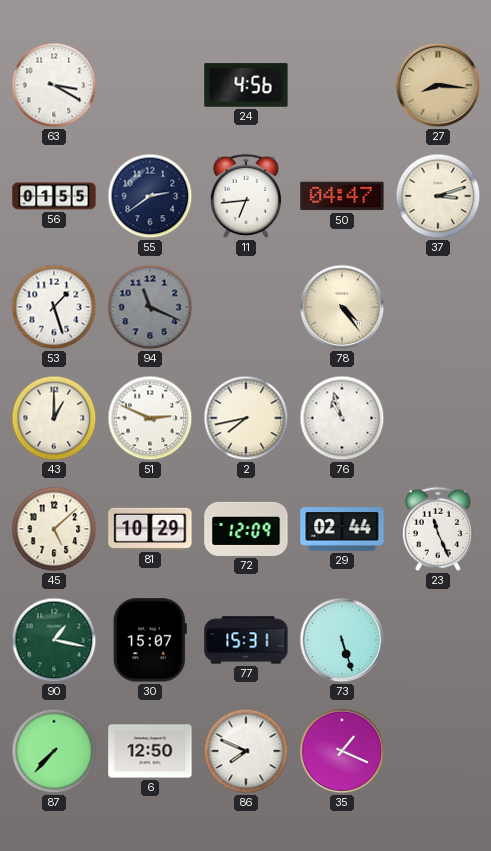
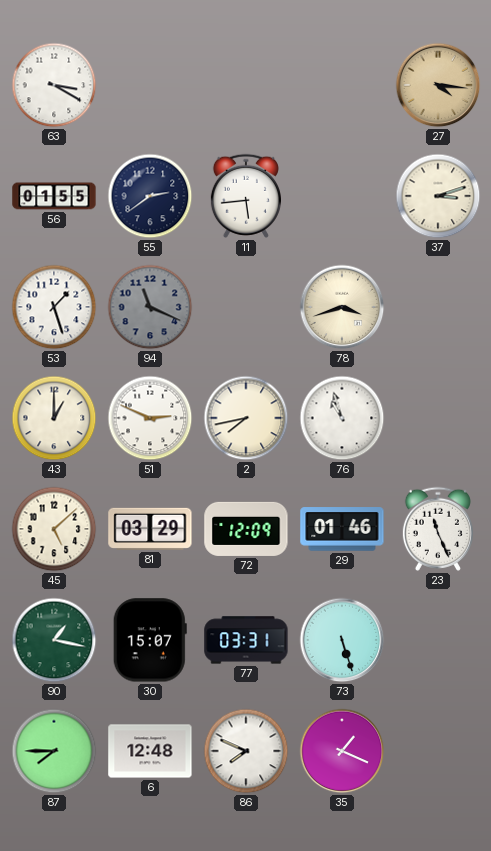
24: 4:56 -> none (246, 85)
27: 8:16 -> 4:16 (438, 85)
11: 6:44 -> 5:44 (246, 196)
50: 04:47 -> none (342, 196)
78: 4:24 -> 3:42 (342, 307)
81: 10:29 -> 03:29 (150, 529)
29: 02:44 -> 01:46 (342, 529)
77: 15:31 -> 03:31 (246, 640)
87: 7:37 -> 7:45 (54, 751)
6: 12:50 -> 12:48 (150, 751)
